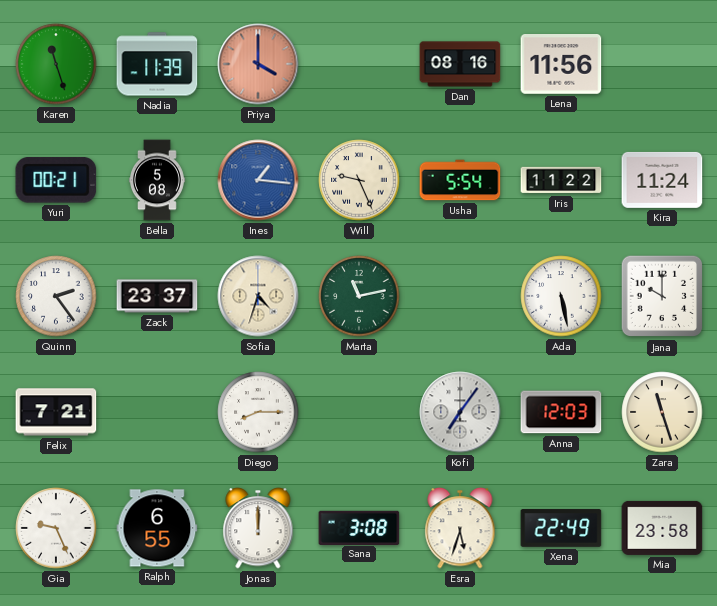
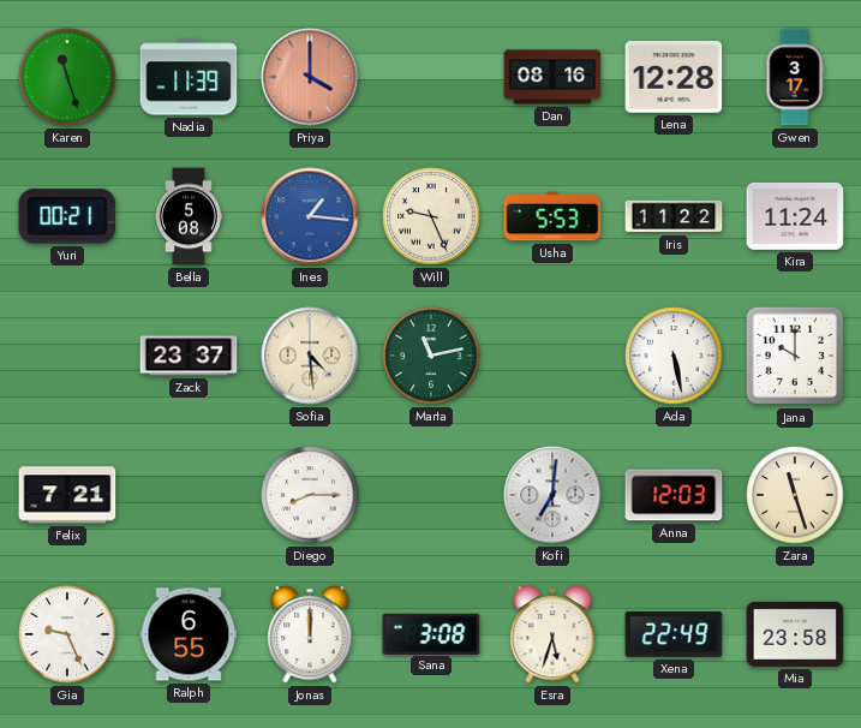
Lena: 11:56 -> 12:28 (674, 78)
Gwen: none -> 3:17 (795, 77)
Usha: 5:54 -> 5:53 (552, 216)
Quinn: 2:24 -> none (56, 296)
Sofia: 4:33 -> 4:29 (310, 356)
Kofi: 7:06 -> 7:01 (552, 495)
